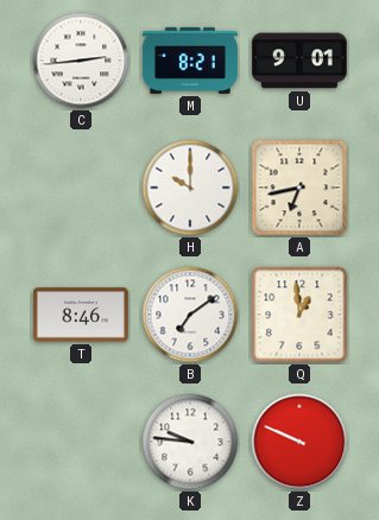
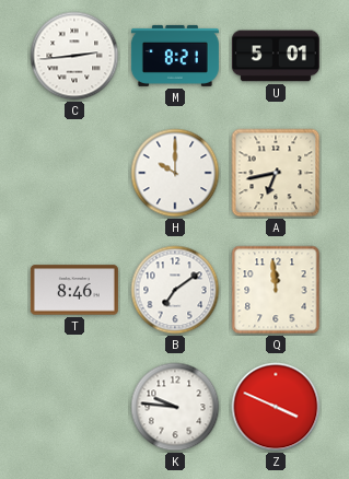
U: 9:01 -> 5:01 (276, 56)
Q: 12:59 -> 11:59 (276, 290)
Z: 9:49 -> 3:49 (276, 407)
